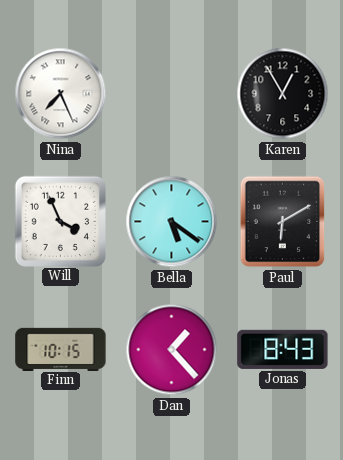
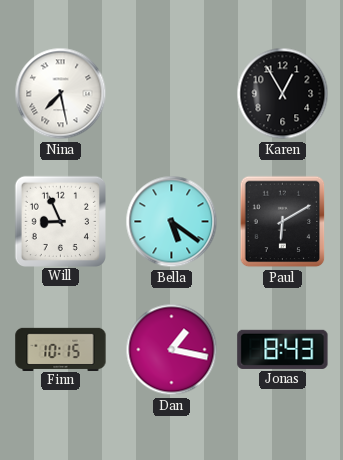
Nina: 7:26 -> 7:28 (61, 94)
Will: 3:56 -> 8:56 (60, 221)
Dan: 1:23 -> 1:17 (172, 350)
